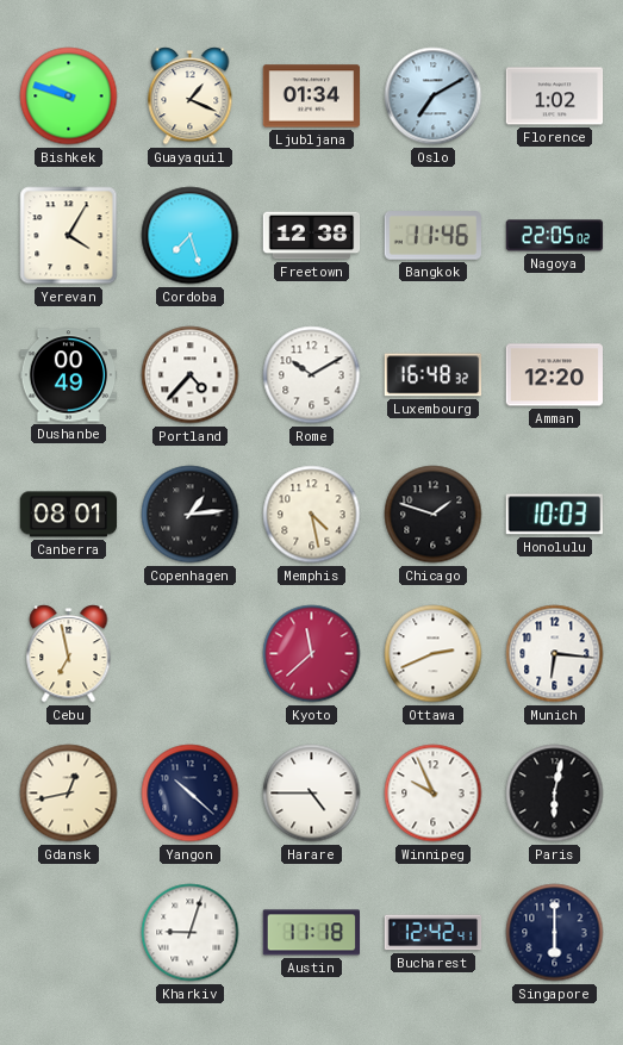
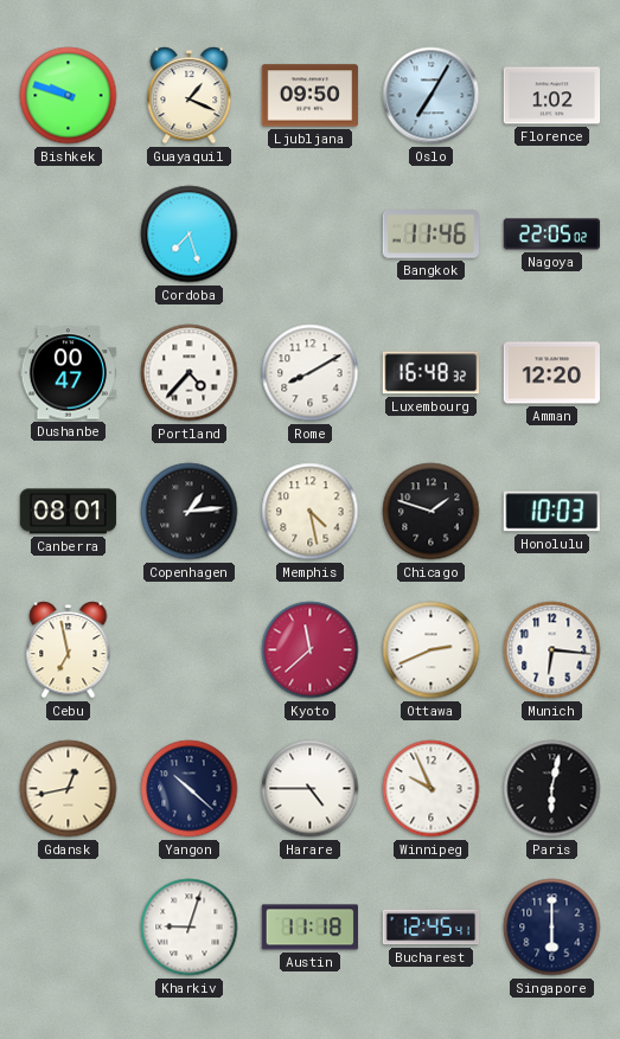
Ljubljana: 01:34 -> 09:50 (311, 96)
Oslo: 7:10 -> 7:05 (432, 96)
Yerevan: 4:05 -> none (69, 236)
Freetown: 12:38 -> none (312, 236)
Dushanbe: 00:49 -> 00:47 (69, 373)
Rome: 10:10 -> 8:10 (311, 373)
Bucharest: 12:42 -> 12:45 (432, 928)
